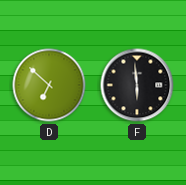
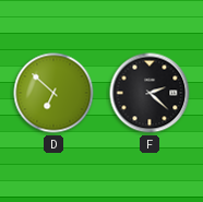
F: 5:59 -> 2:22 (150, 93)
